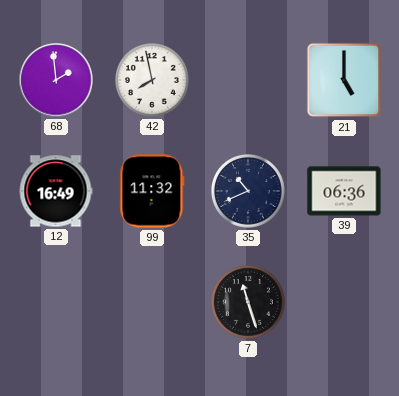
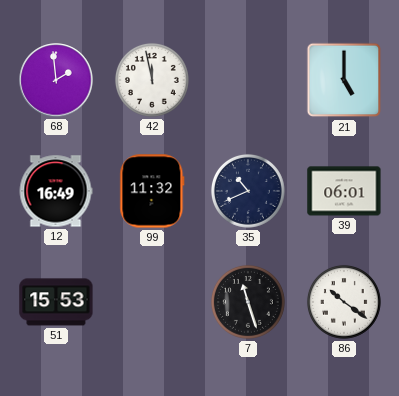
42: 7:58 -> 11:58 (152, 80)
39: 06:36 -> 06:01 (344, 191)
51: none -> 15:53 (56, 302)
86: none -> 10:21 (344, 302)
